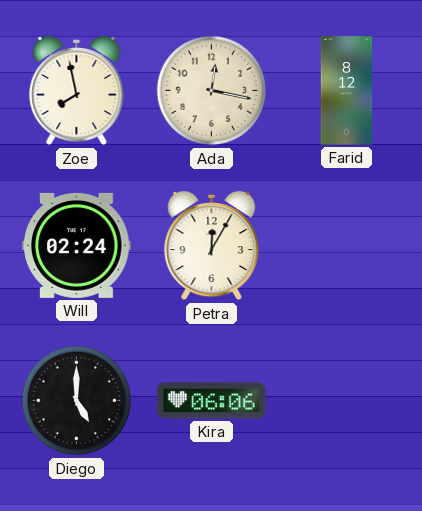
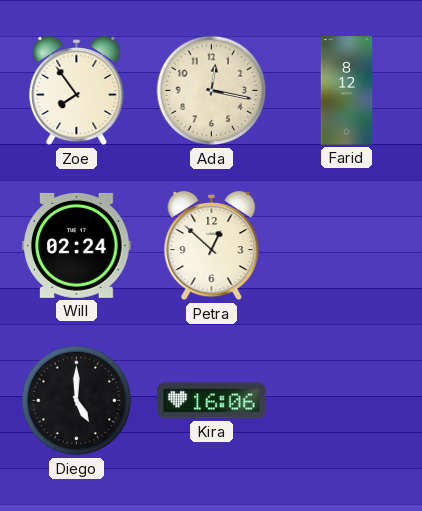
Zoe: 7:58 -> 7:54 (77, 91)
Petra: 12:05 -> 12:52 (212, 246)
Kira: 06:06 -> 16:06 (212, 401)
